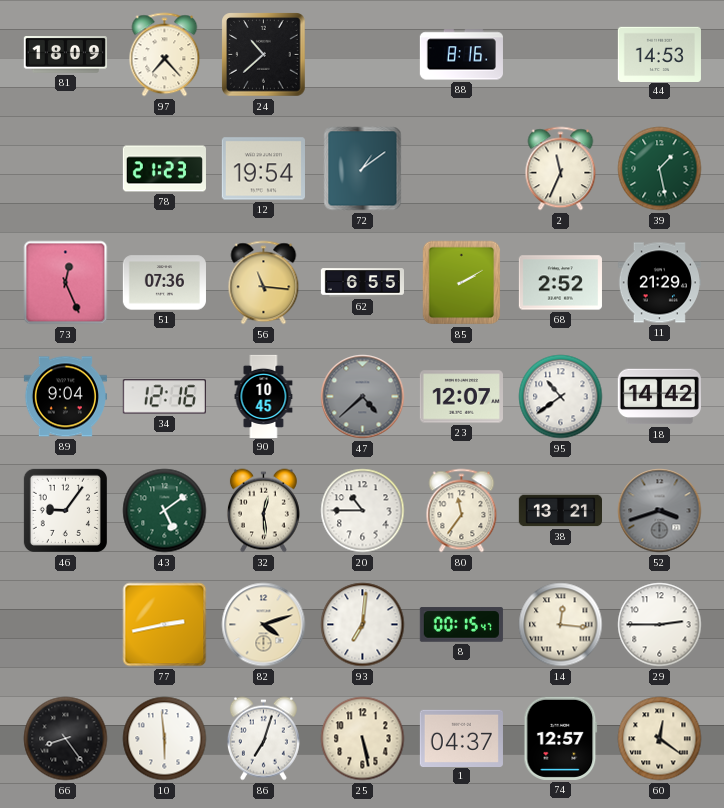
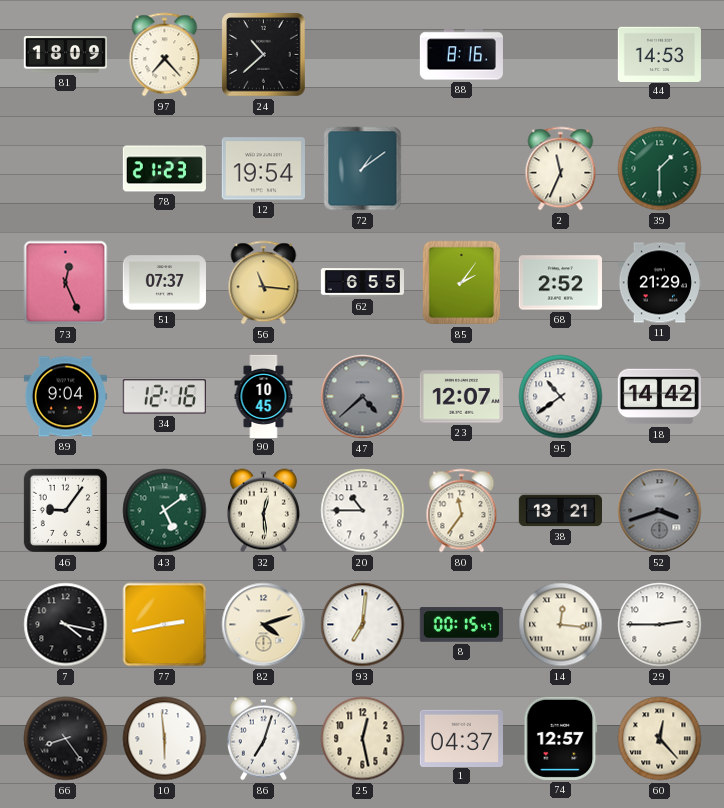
39: 1:28 -> 1:30 (660, 169)
51: 07:36 -> 07:37 (164, 283)
85: 2:10 -> 2:06 (462, 283)
7: none -> 4:17 (66, 625)
25: 5:28 -> 12:28 (363, 739)
60: 12:21 -> 12:23 (660, 739)
